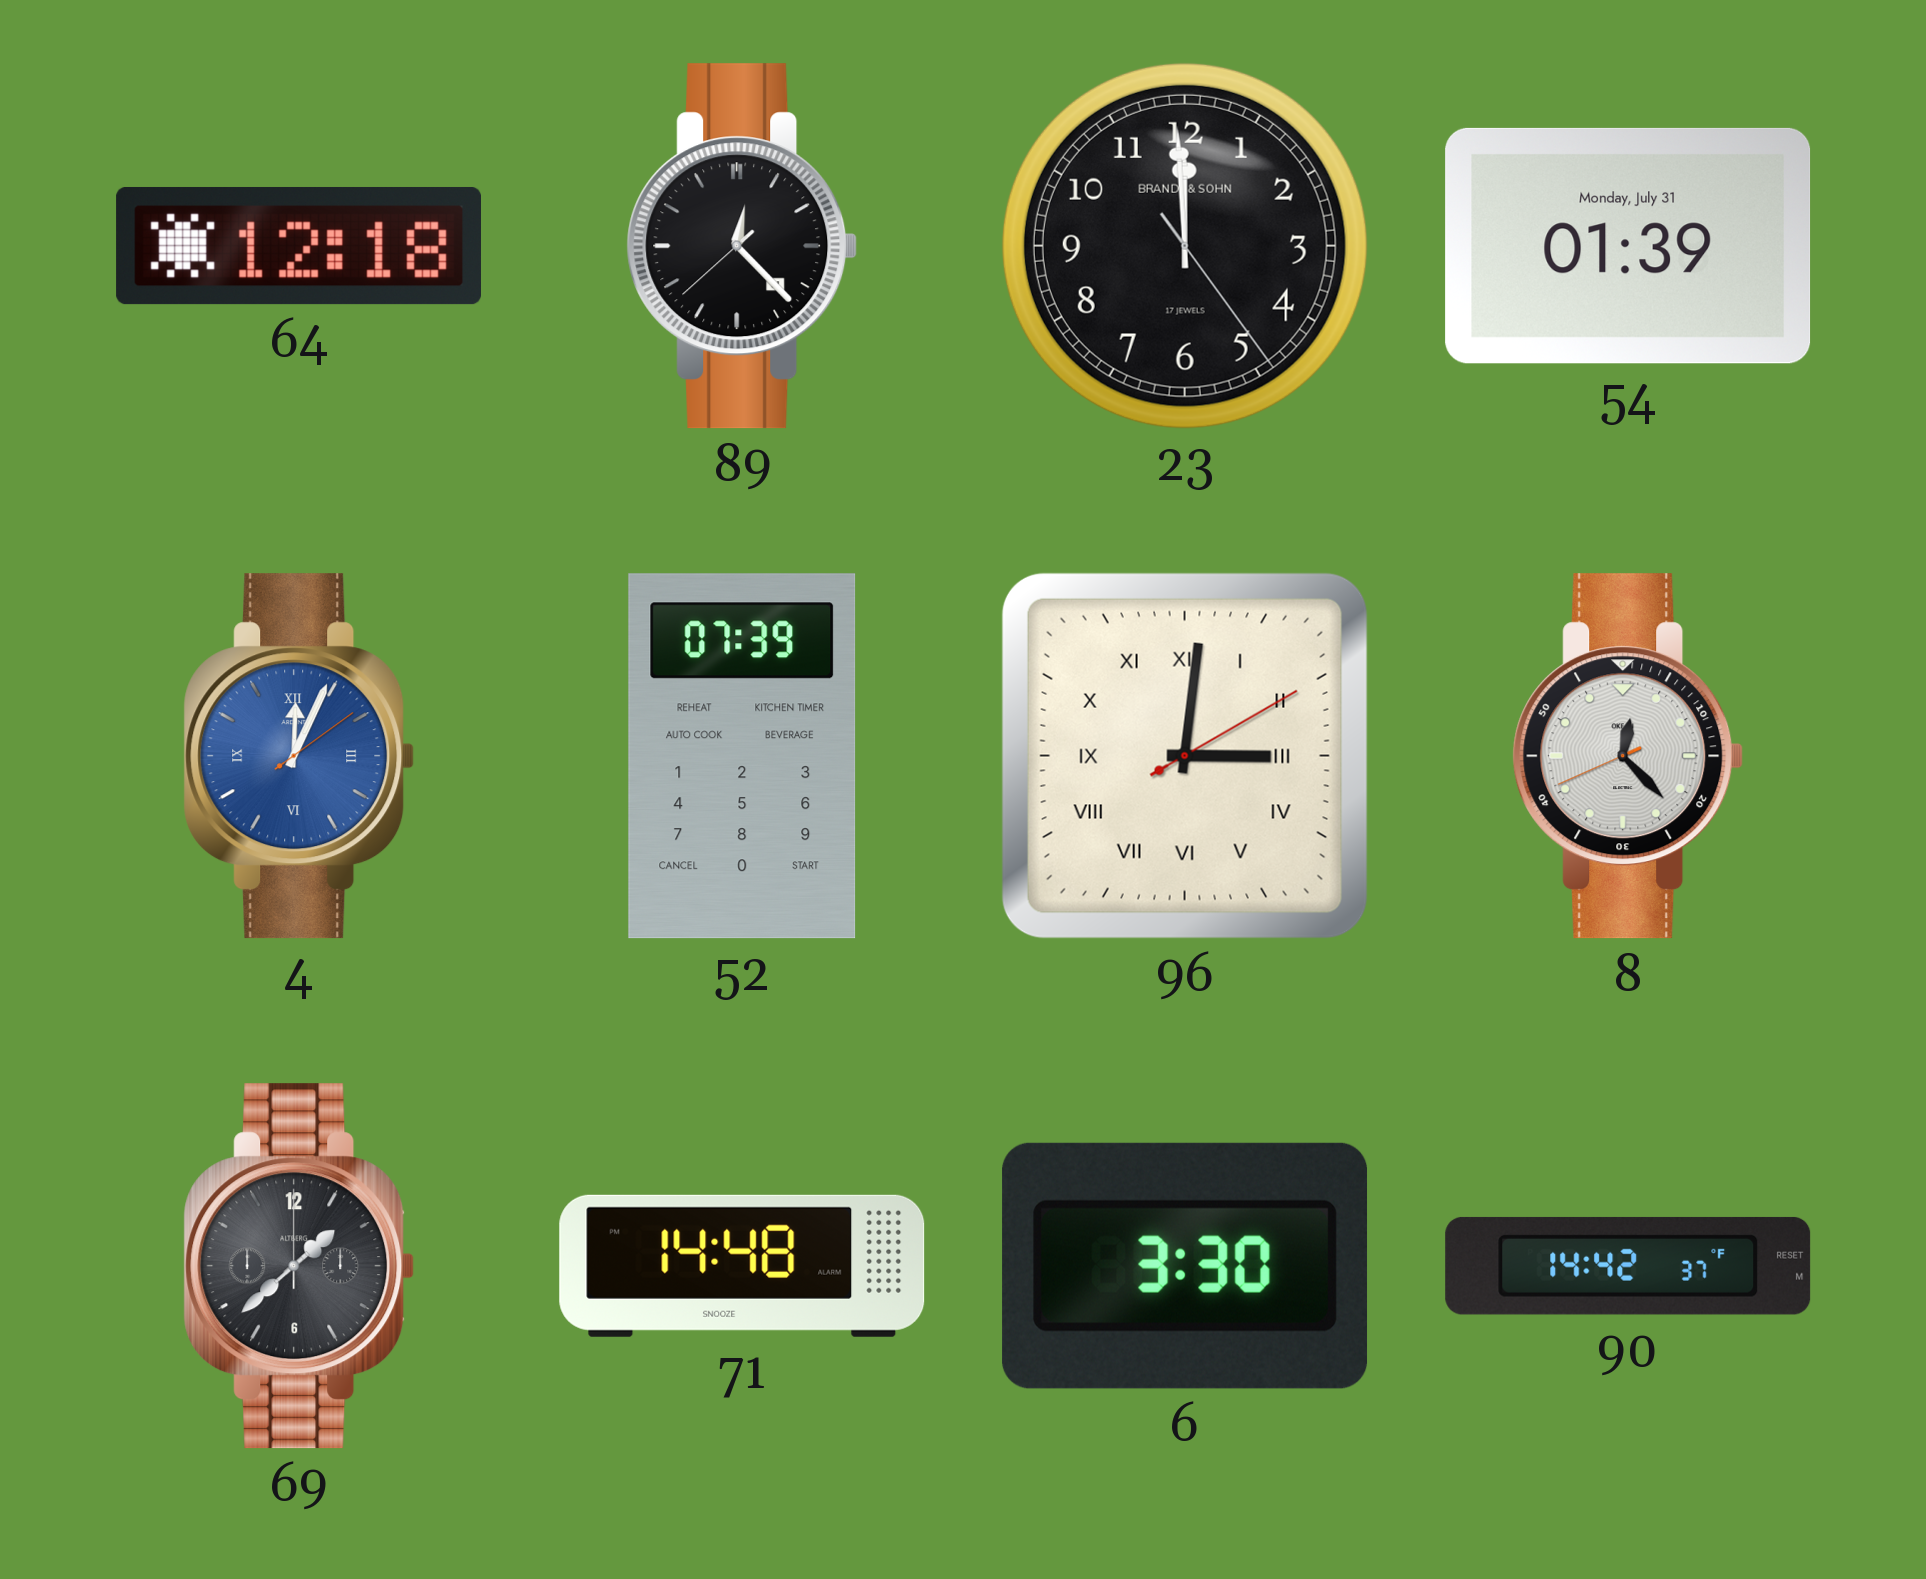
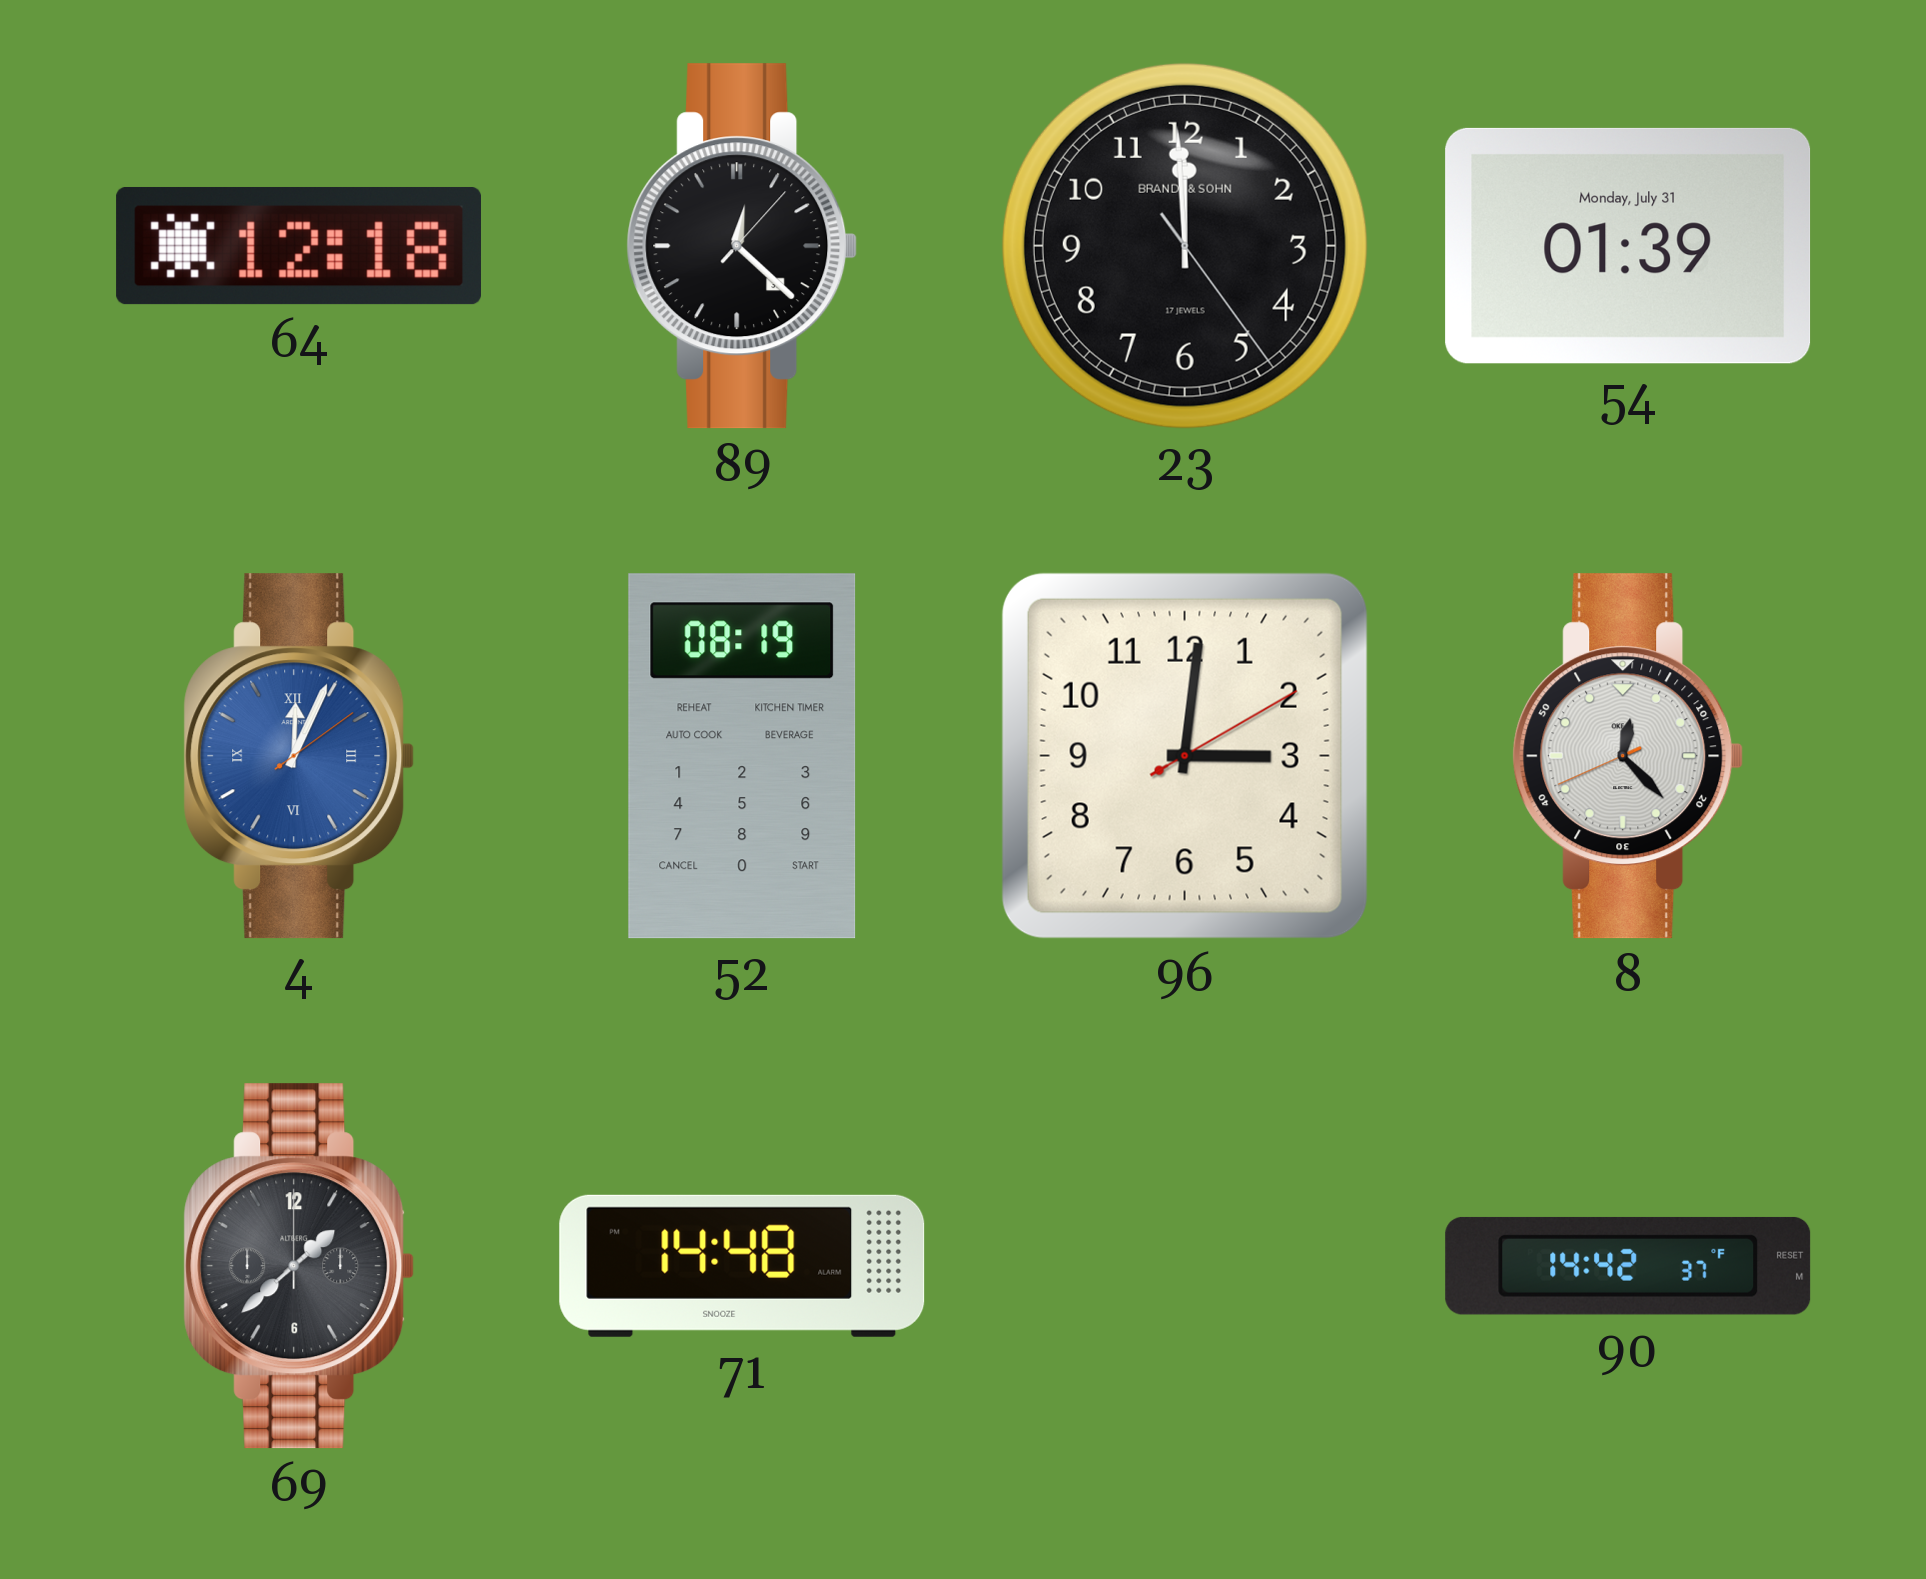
89: 12:22:38 -> 12:22:07 (742, 246)
52: 07:39 -> 08:19 (742, 756)
96 numerals: Roman -> Arabic (1185, 756)
6: 3:30 -> none (1185, 1266)
